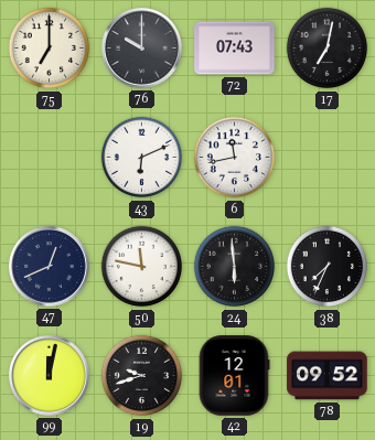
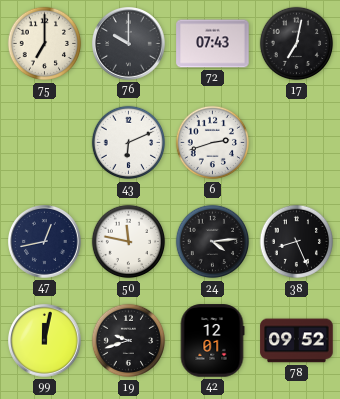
6: 11:43 -> 2:42 (213, 143)
47: 12:41 -> 12:43 (45, 242)
24: 5:59 -> 4:14 (213, 242)
38: 7:34 -> 8:26 (297, 242)
